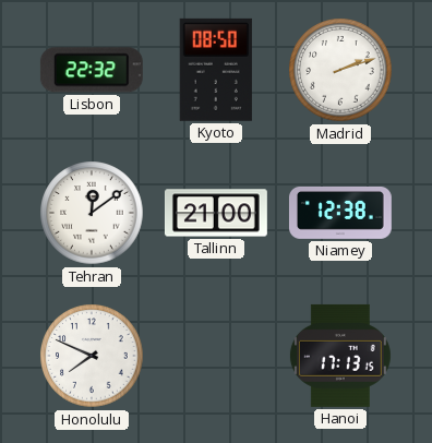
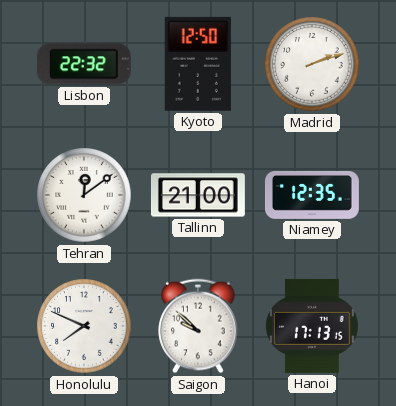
Kyoto: 08:50 -> 12:50 (198, 64)
Niamey: 12:38 -> 12:35 (312, 195)
Saigon: none -> 9:52 (198, 326)
